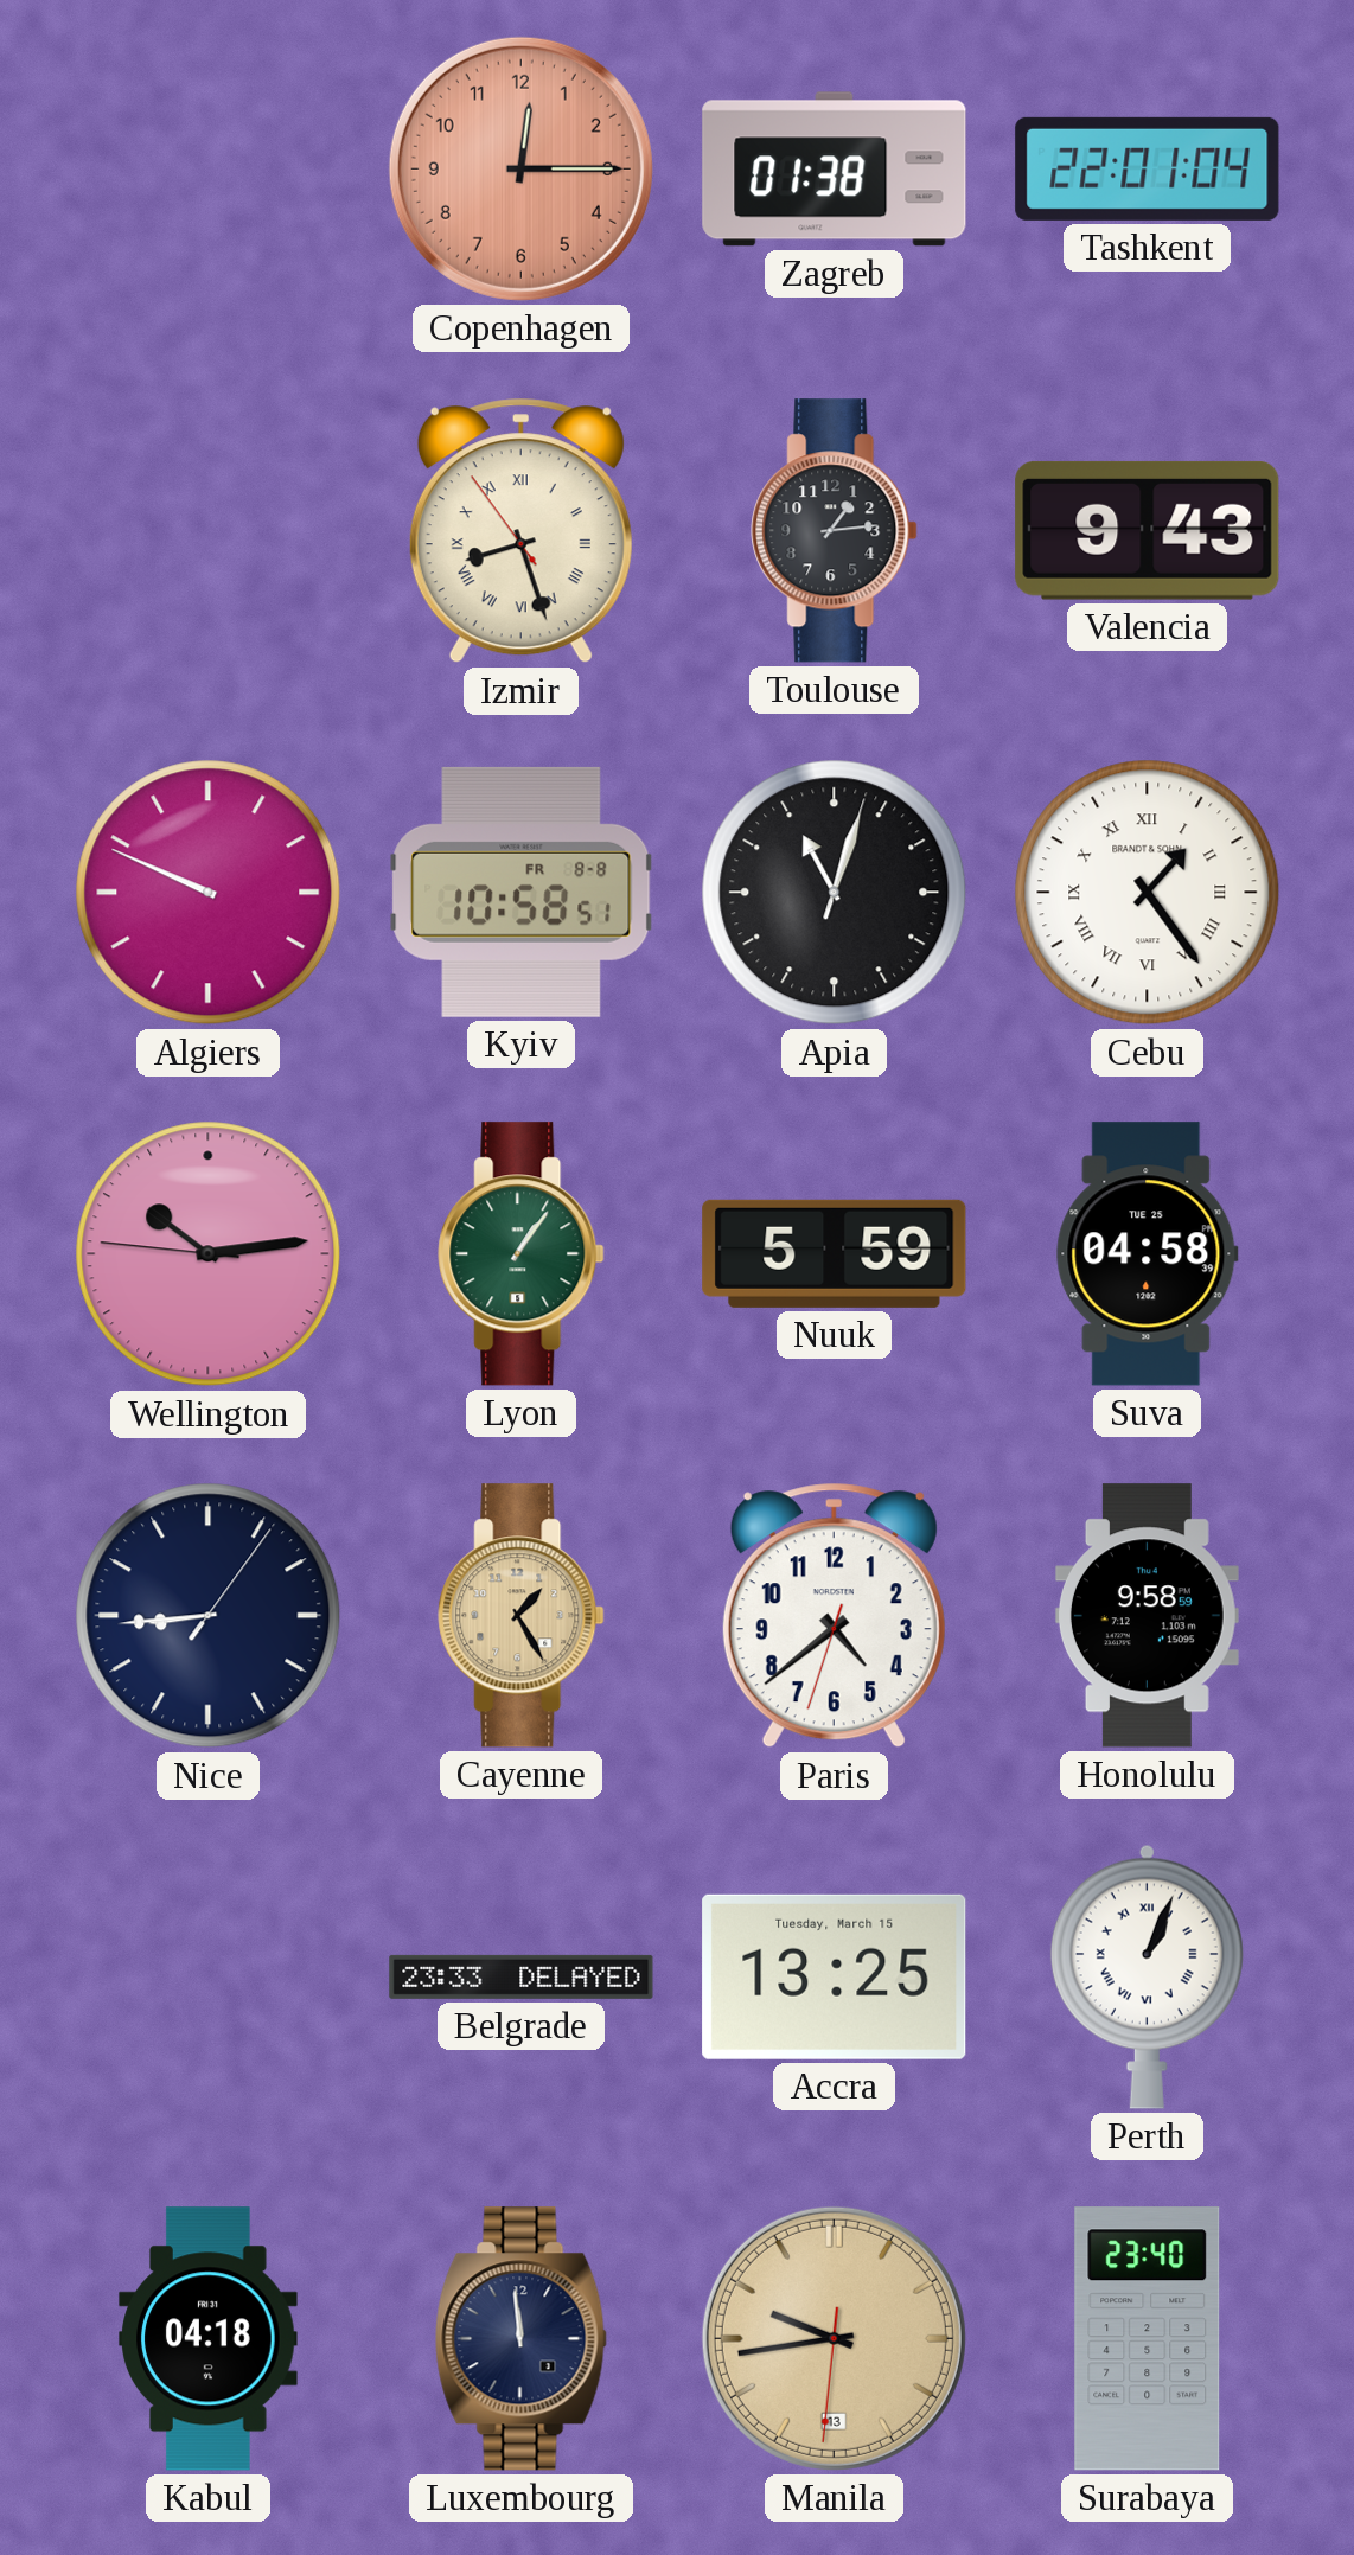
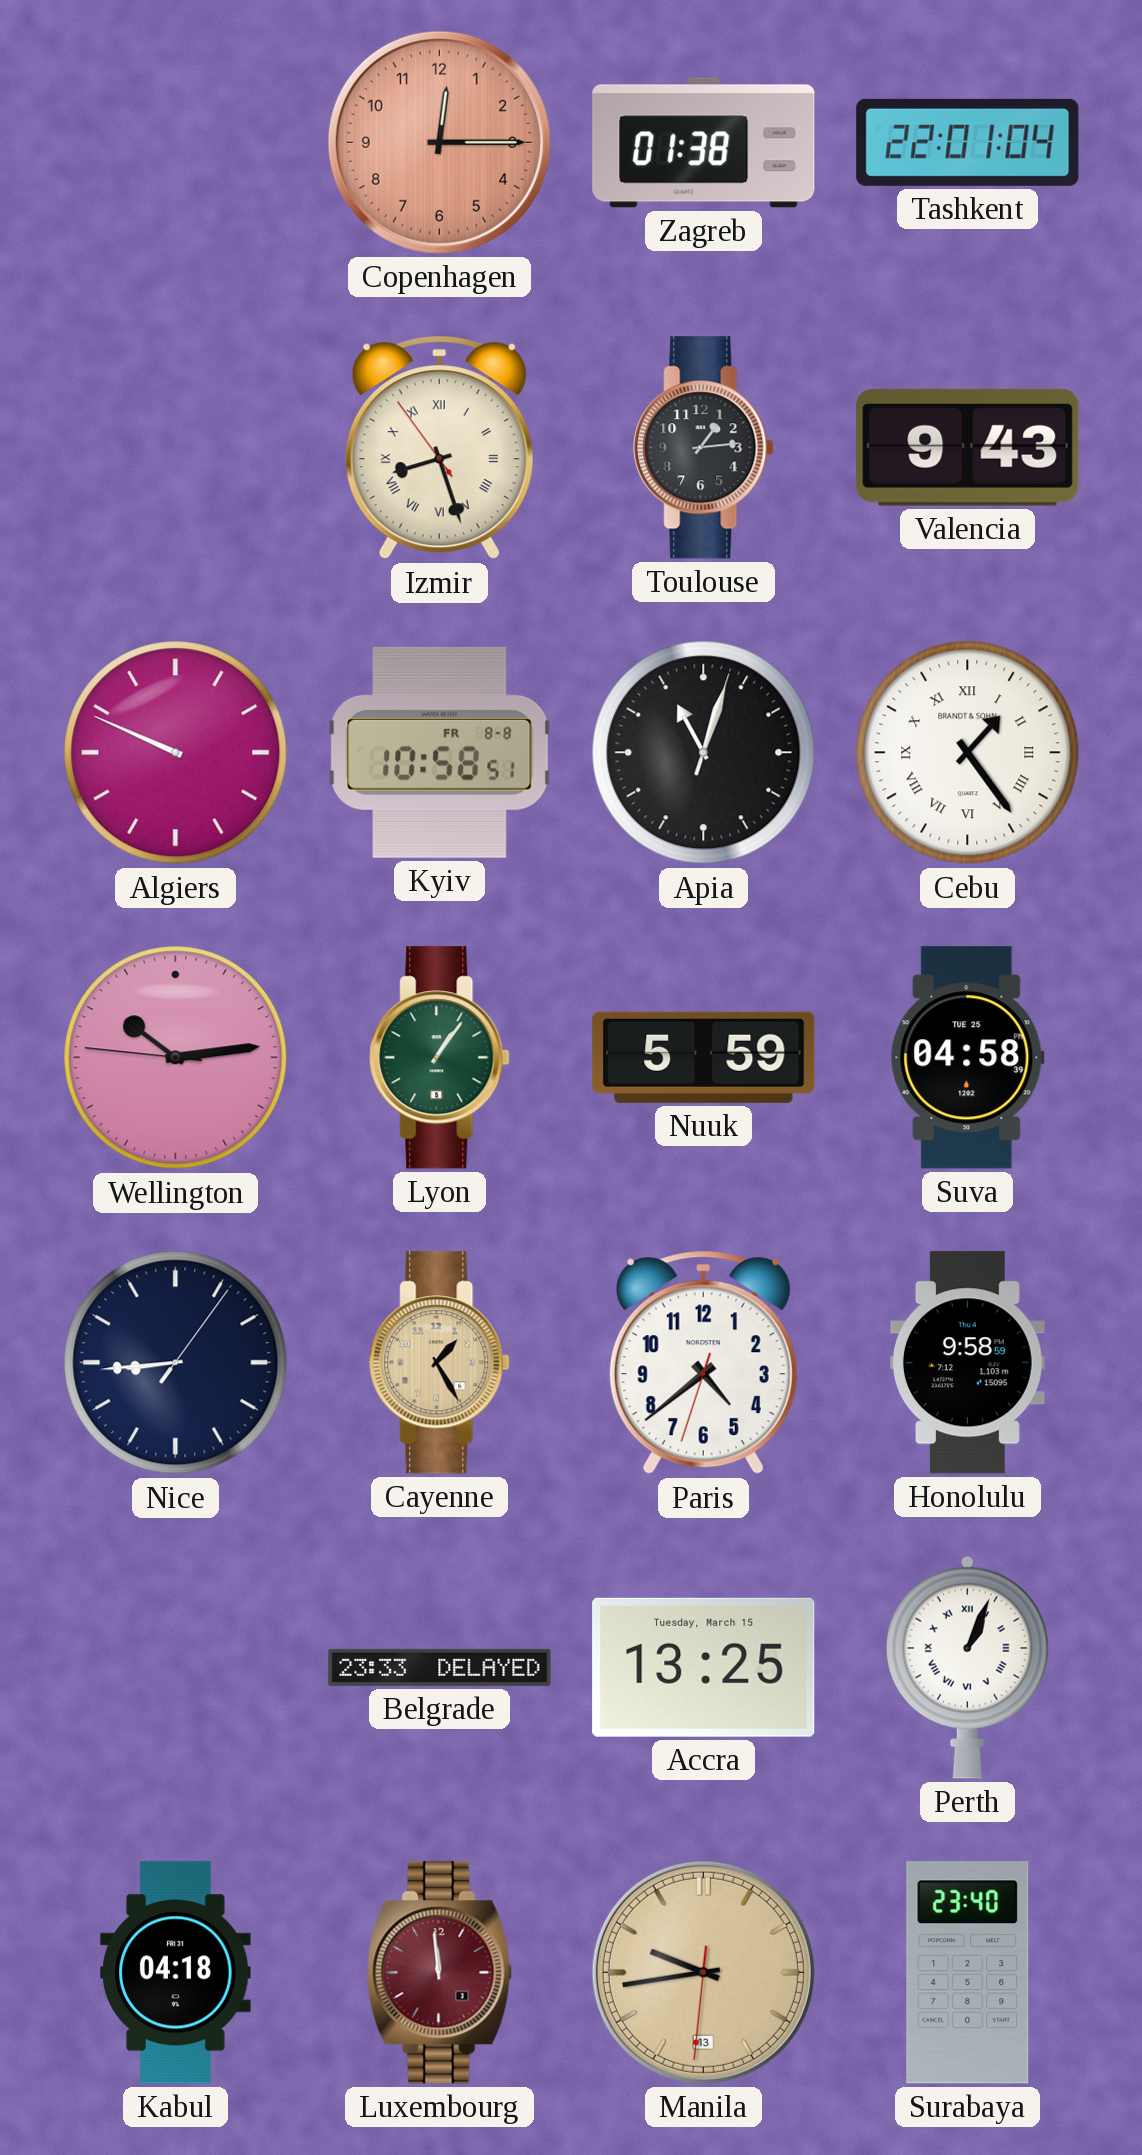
Luxembourg dial: navy -> burgundy (439, 1973)
